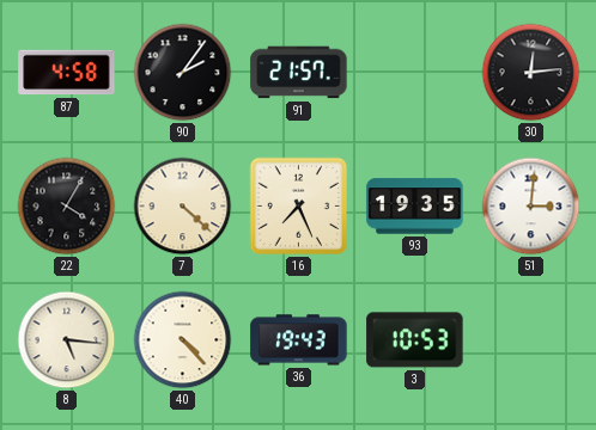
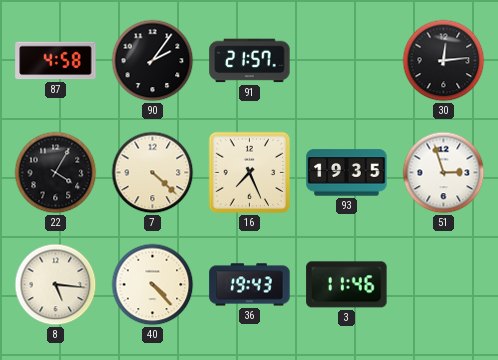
51: 3:01 -> 2:57 (444, 173)
3: 10:53 -> 11:46 (347, 285)
